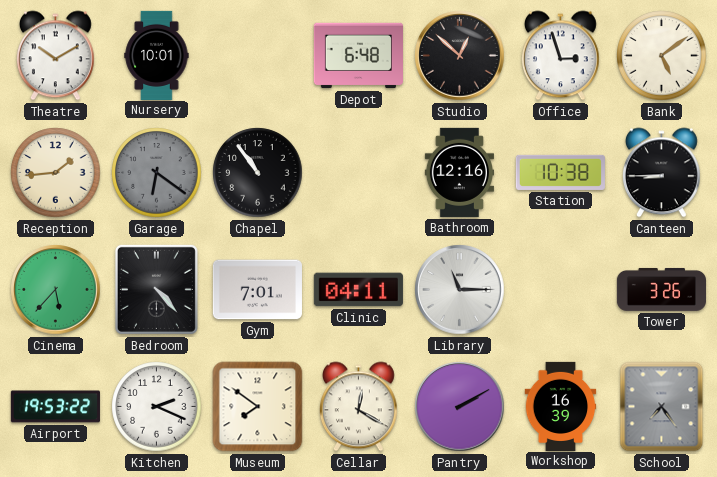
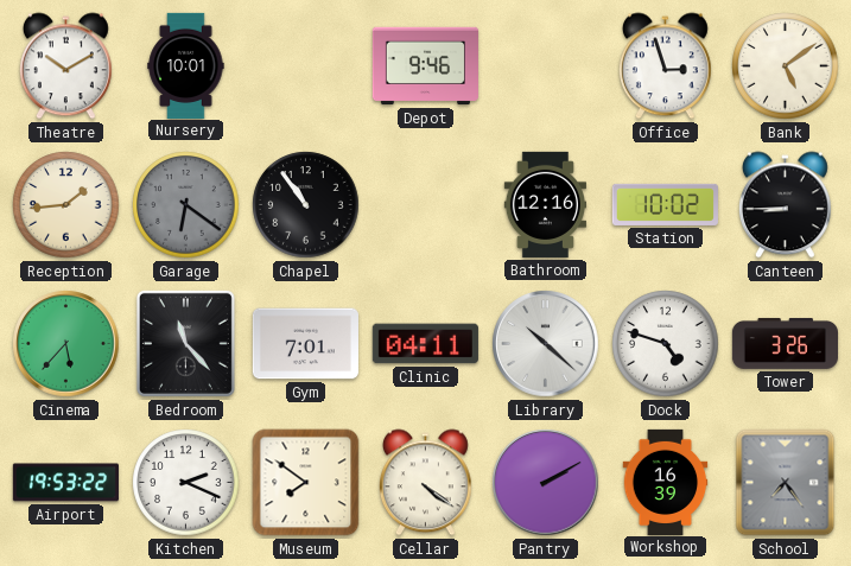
Depot: 6:48 -> 9:46 (425, 66)
Studio: 12:52 -> none (460, 56)
Station: 10:38 -> 10:02 (665, 204)
Bedroom: 4:23 -> 11:23 (185, 343)
Library: 11:15 -> 10:22 (546, 344)
Dock: none -> 4:48 (666, 344)
Cellar: 12:20 -> 4:21 (426, 483)
